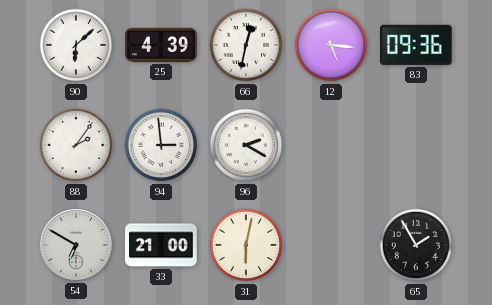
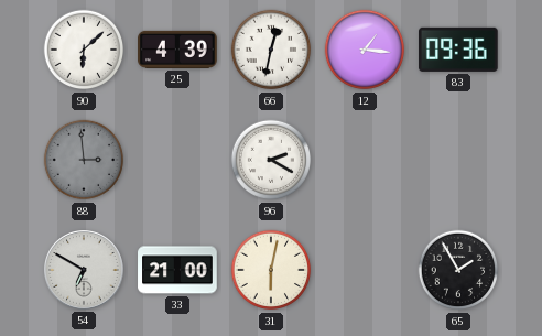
12: 5:16 -> 1:16 (365, 50)
88: 2:06 -> 2:59 (84, 160)
88 dial: white -> grey (84, 160)
94: 2:59 -> none (161, 145)
